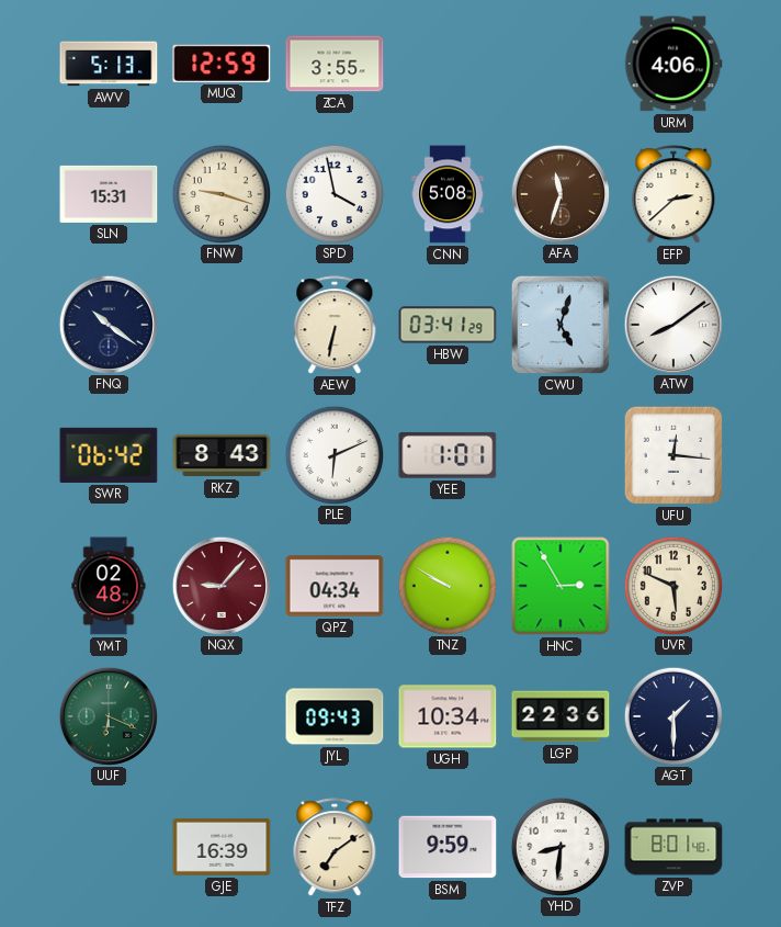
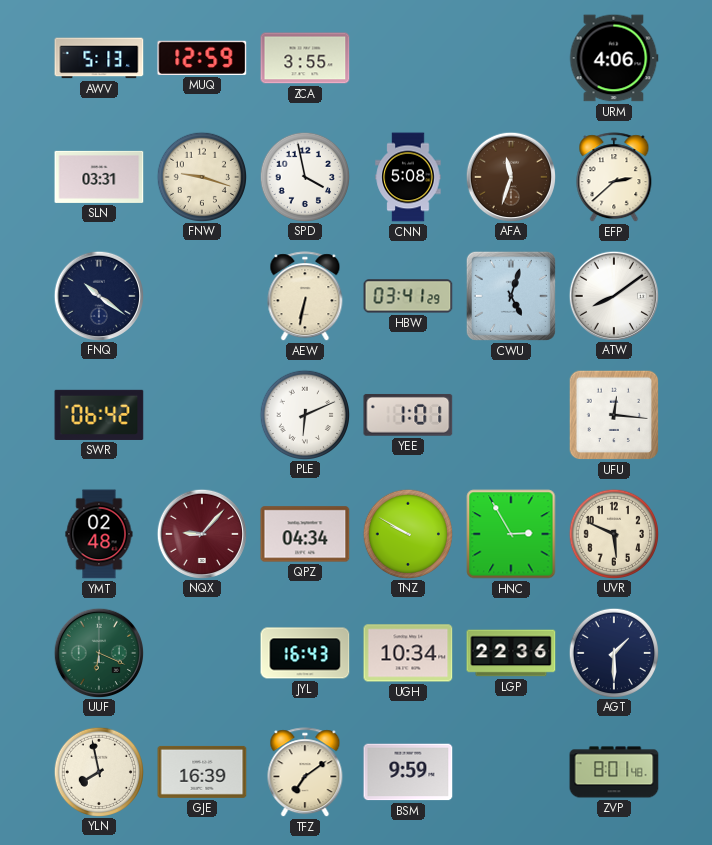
SLN: 15:31 -> 03:31 (99, 177)
RKZ: 8:43 -> none (222, 455)
JYL: 09:43 -> 16:43 (305, 653)
YLN: none -> 7:58 (98, 771)
YHD: 8:31 -> none (559, 846)
